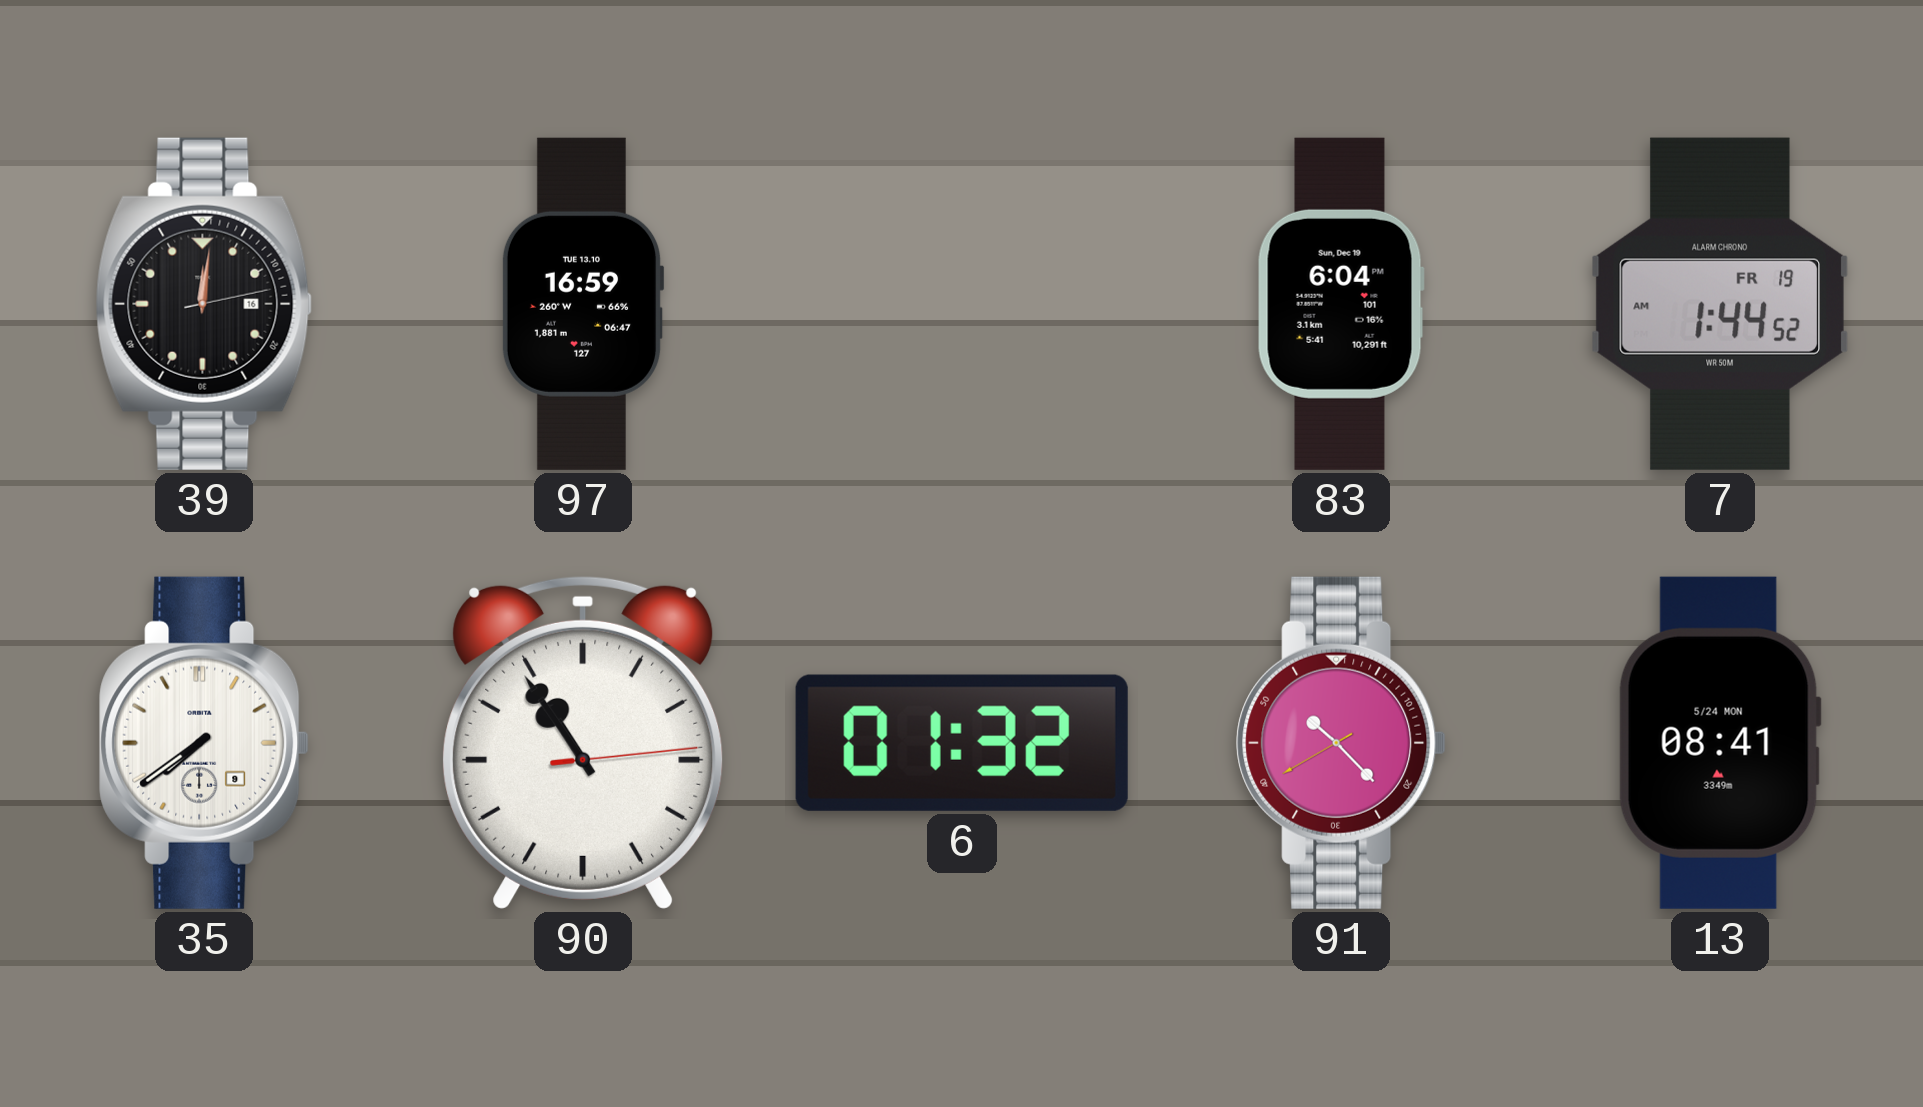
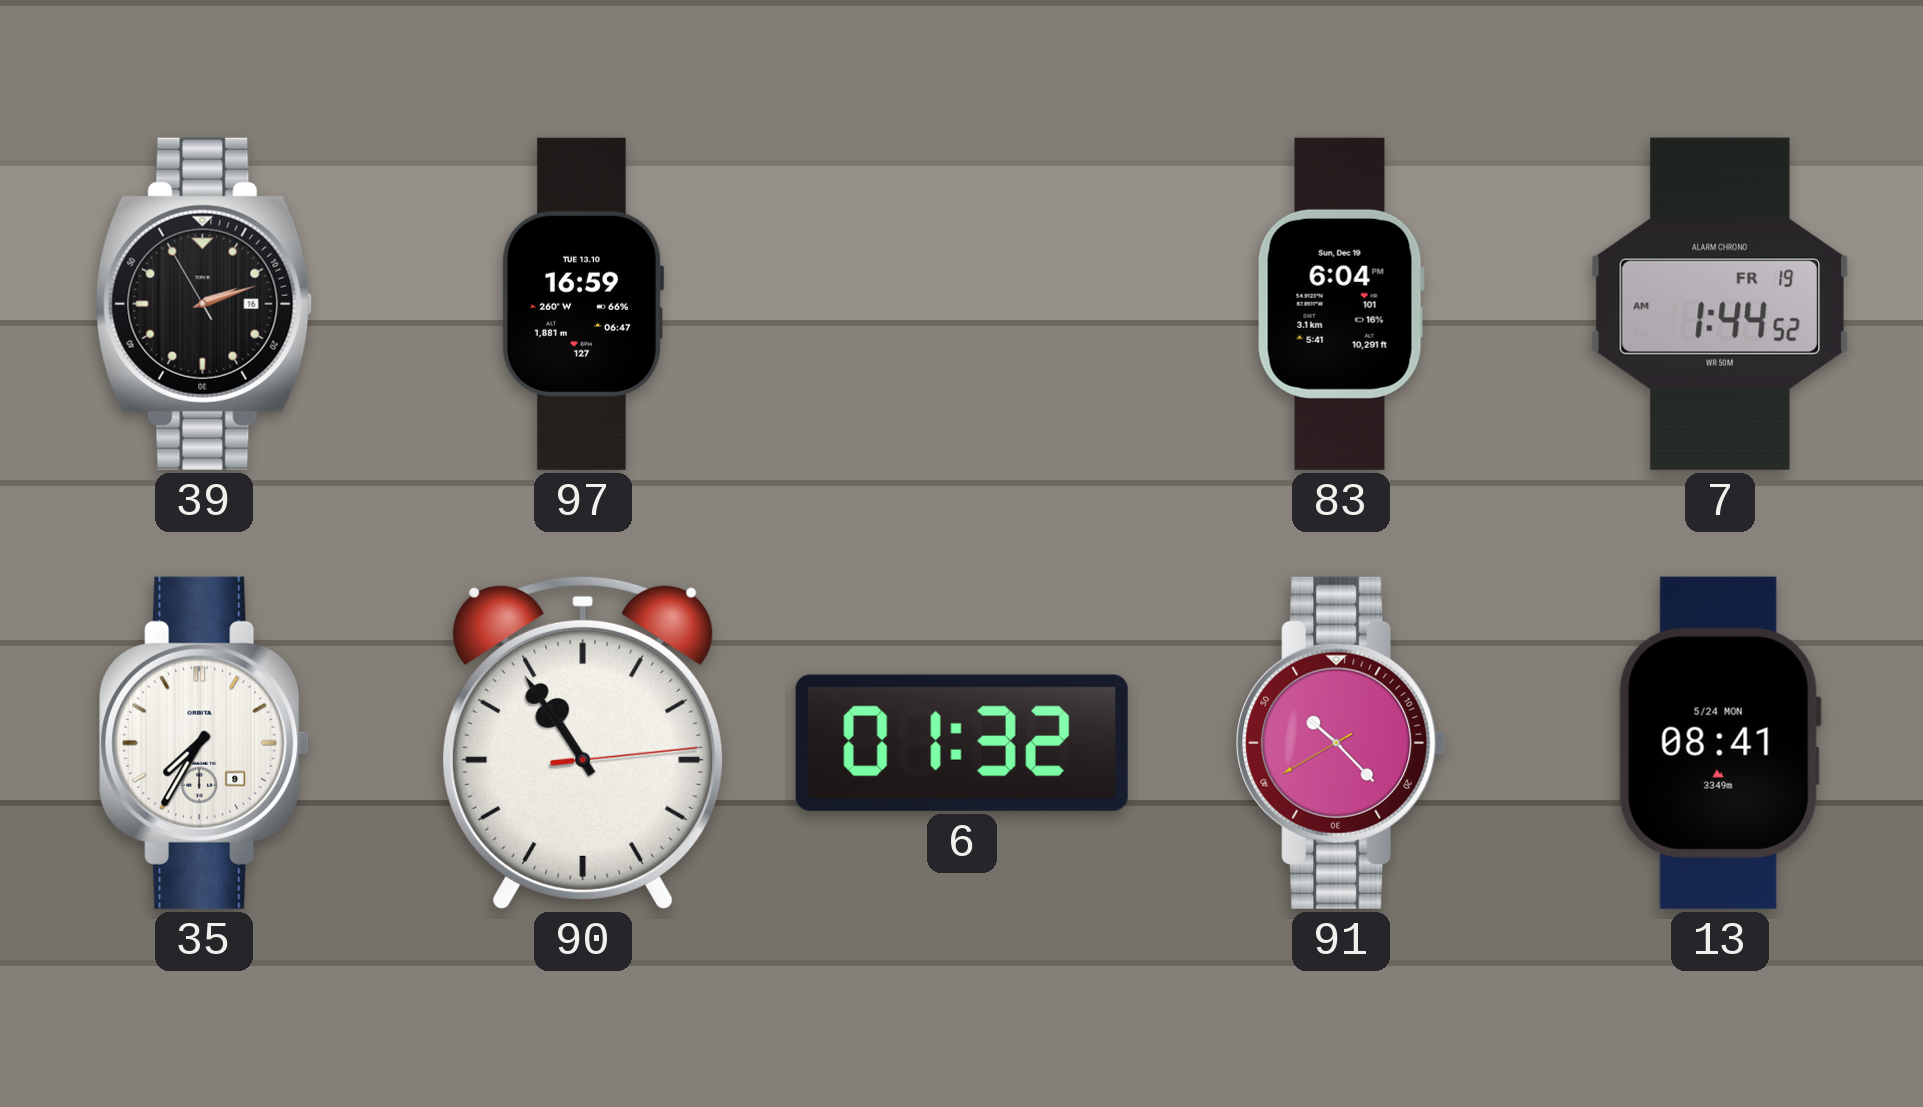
39: 12:01 -> 2:11 (204, 304)
35: 7:39 -> 7:35 (204, 743)
